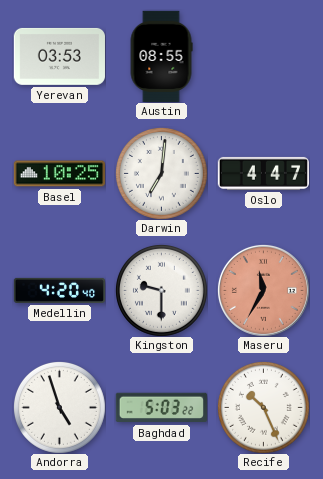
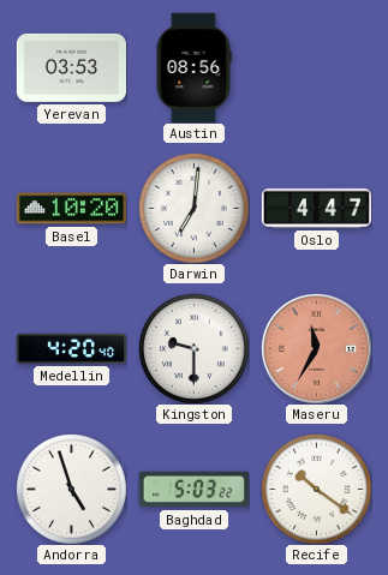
Austin: 08:55 -> 08:56 (193, 67)
Basel: 10:25 -> 10:20 (71, 209)
Recife: 10:26 -> 10:21 (316, 489)
